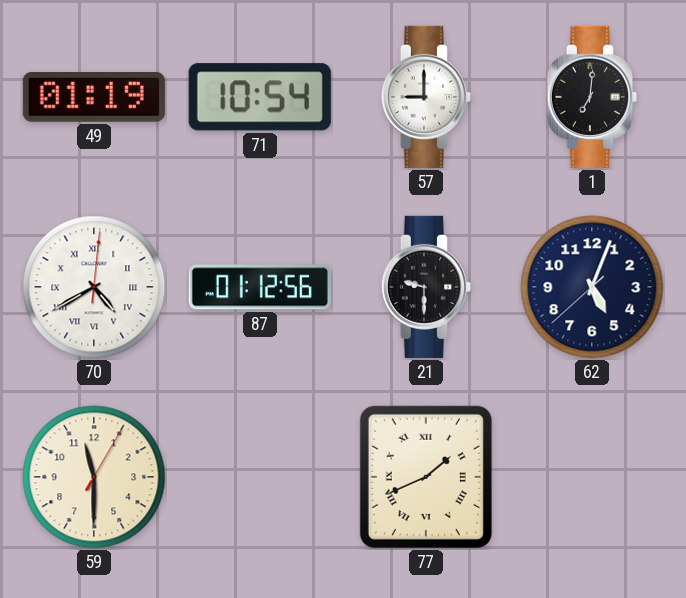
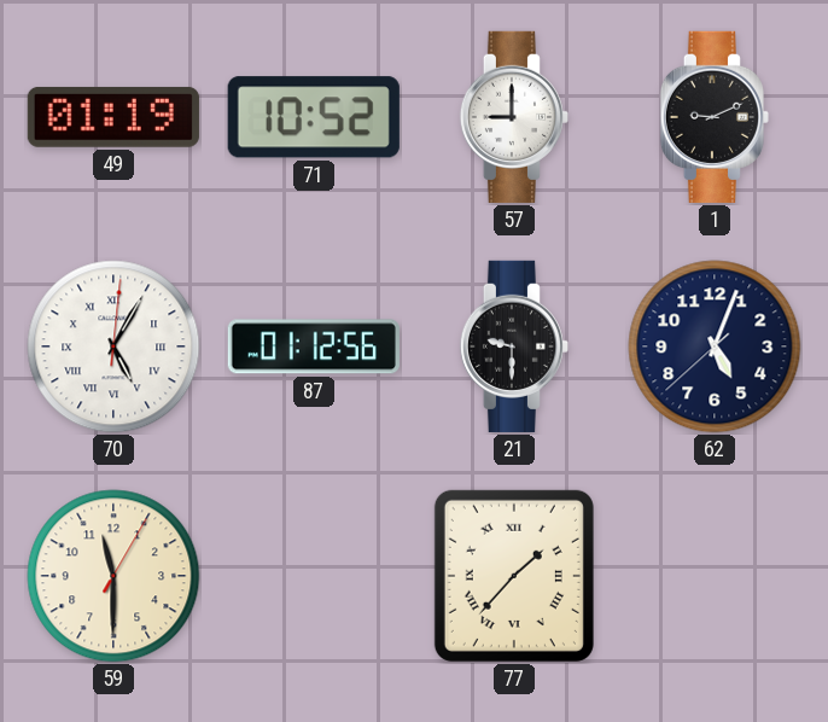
71: 10:54 -> 10:52 (314, 117)
1: 7:01 -> 9:11 (715, 117)
70: 4:40 -> 5:05 (113, 347)
77: 1:41 -> 1:37 (514, 576)
